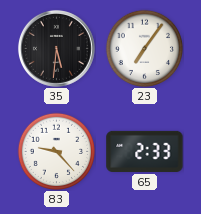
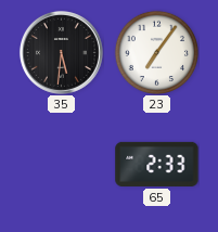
83: 9:23 -> none (56, 151)
